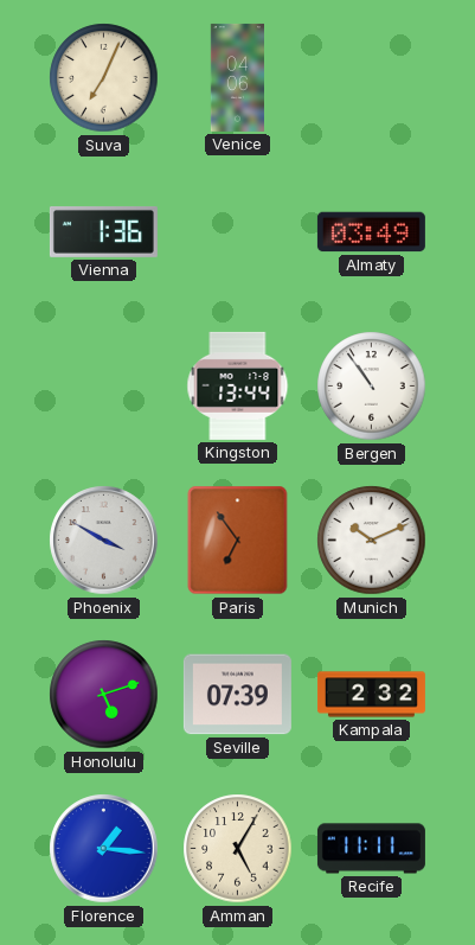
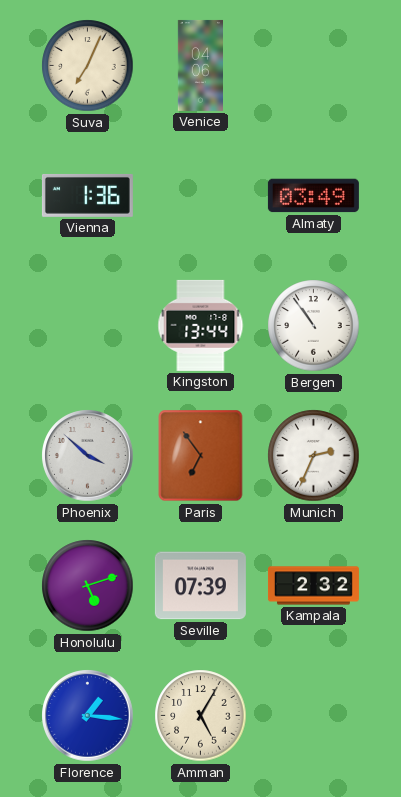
Phoenix: 3:50 -> 3:52 (88, 456)
Munich: 10:11 -> 2:34 (314, 456)
Recife: 11:11 -> none (371, 849)
